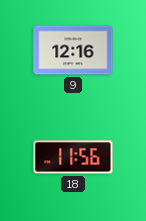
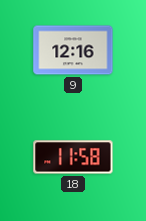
18: 11:56 -> 11:58 (73, 157)
